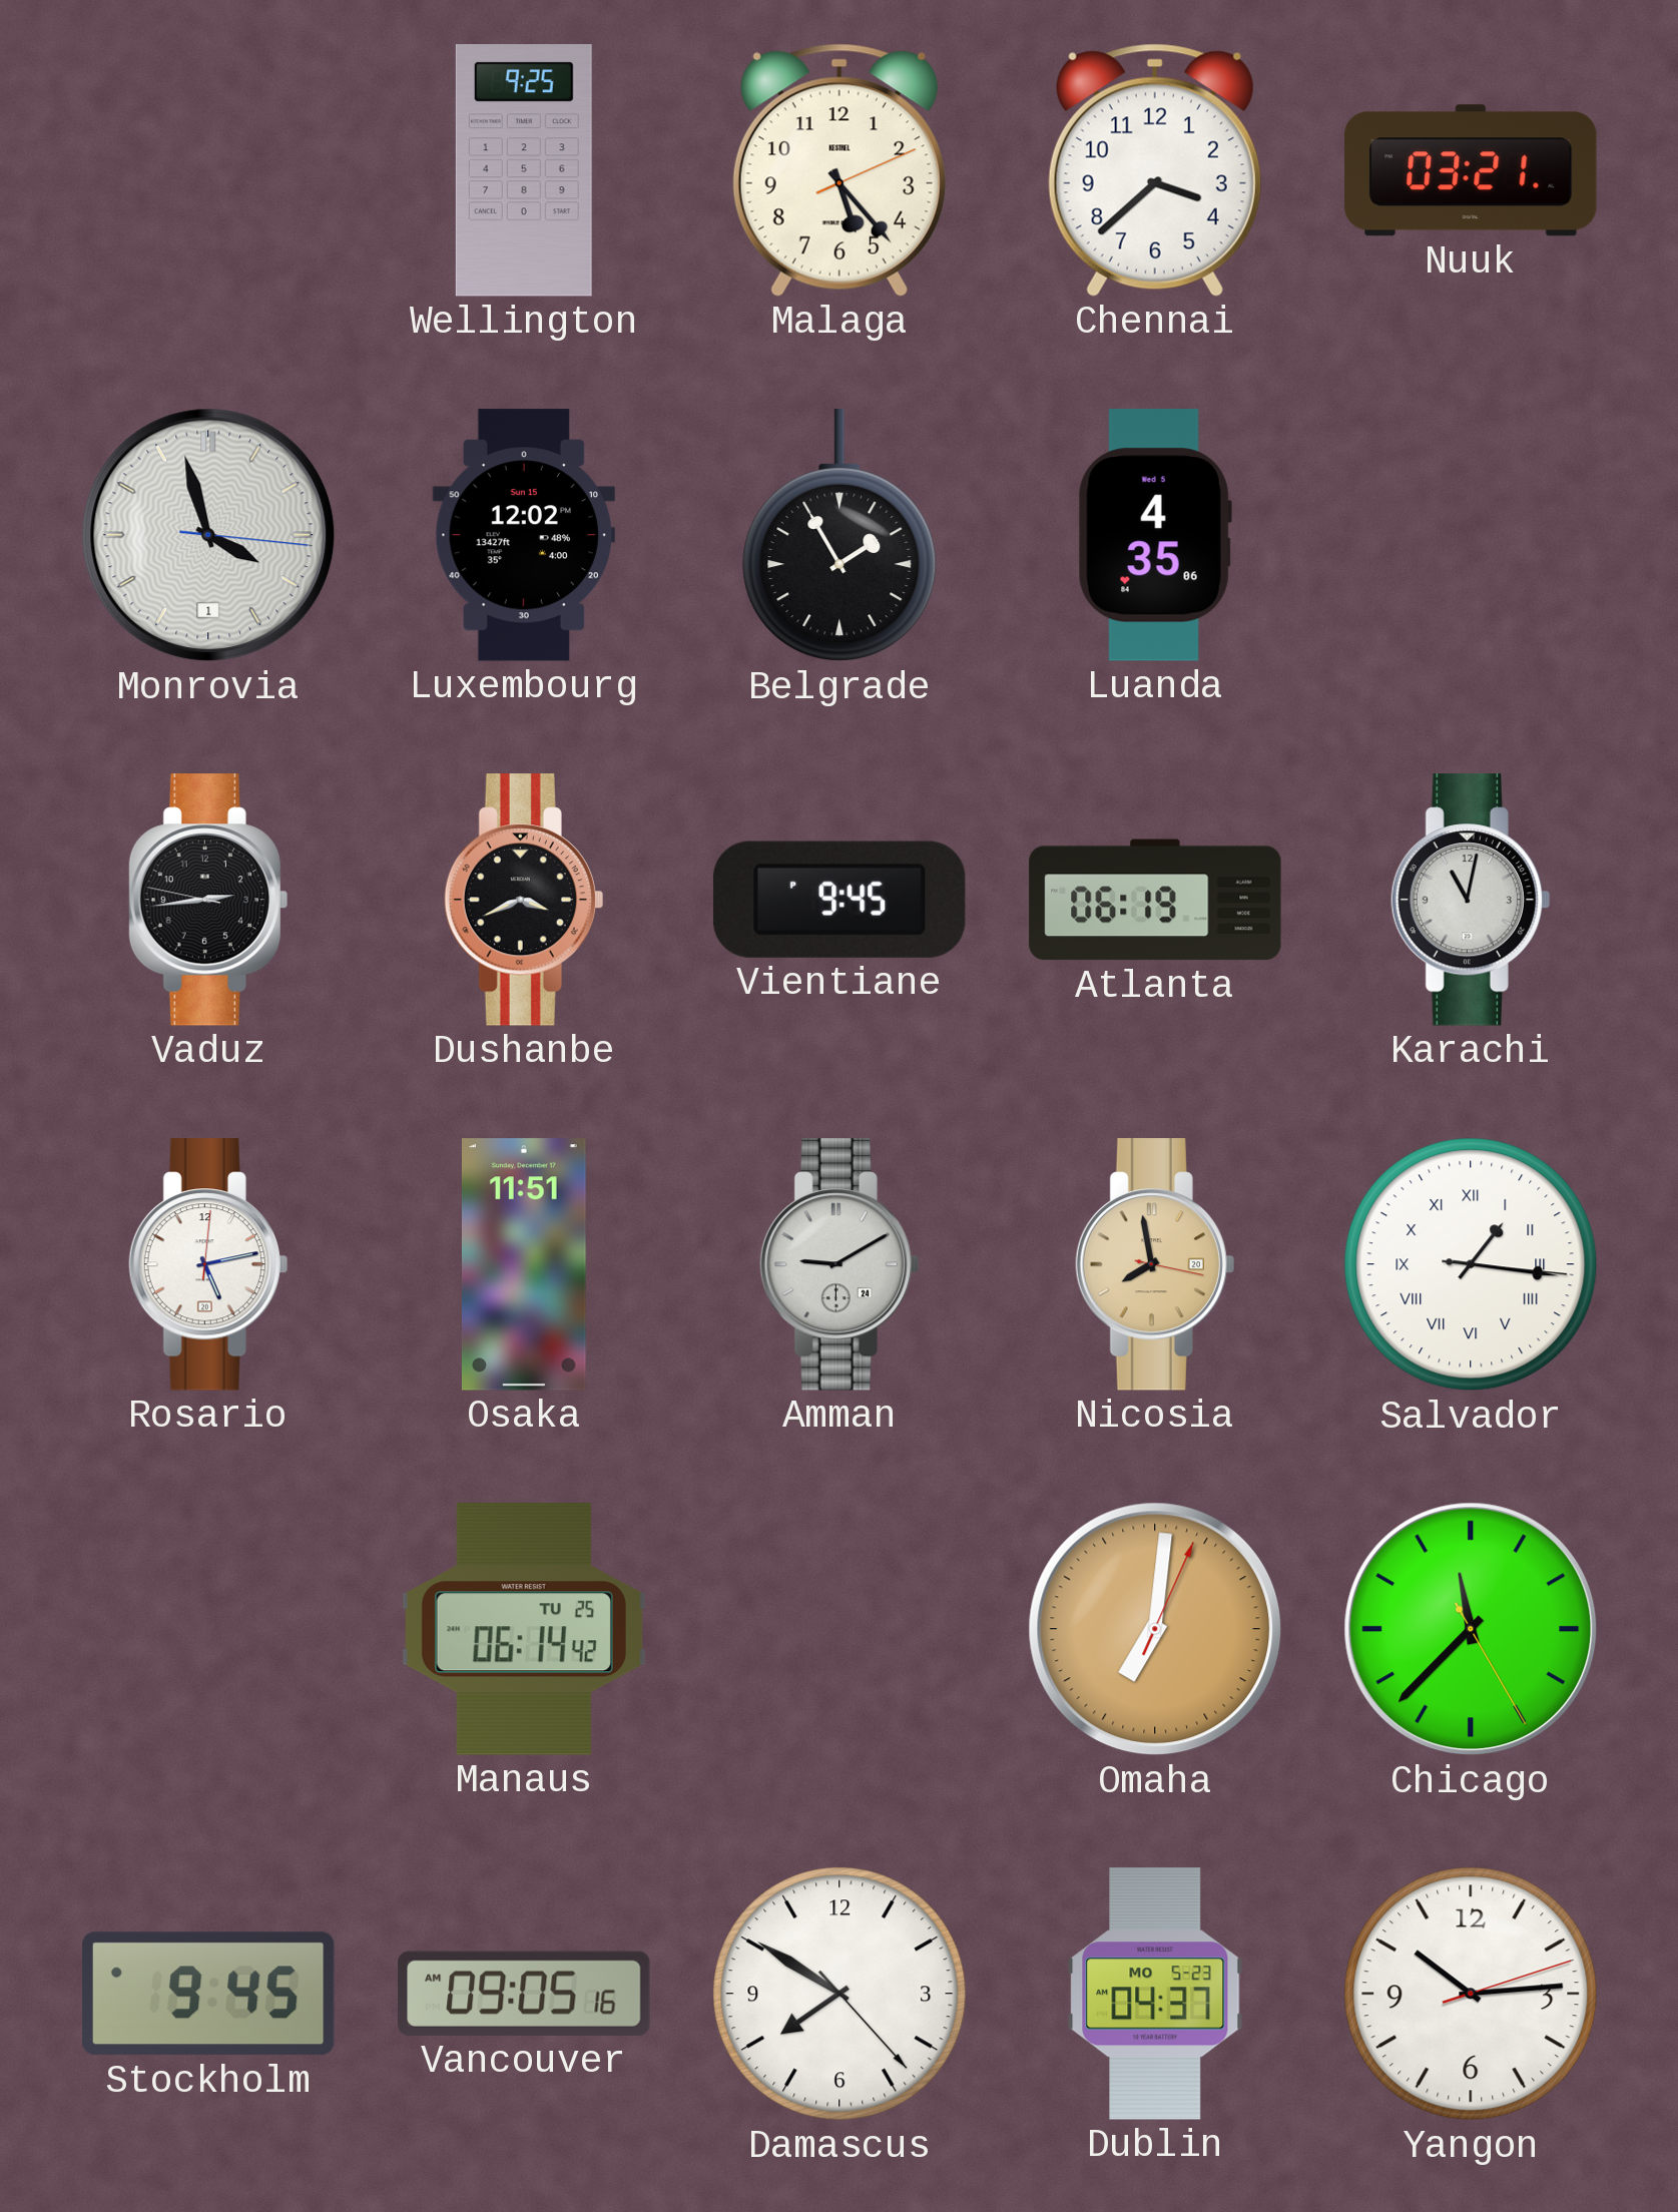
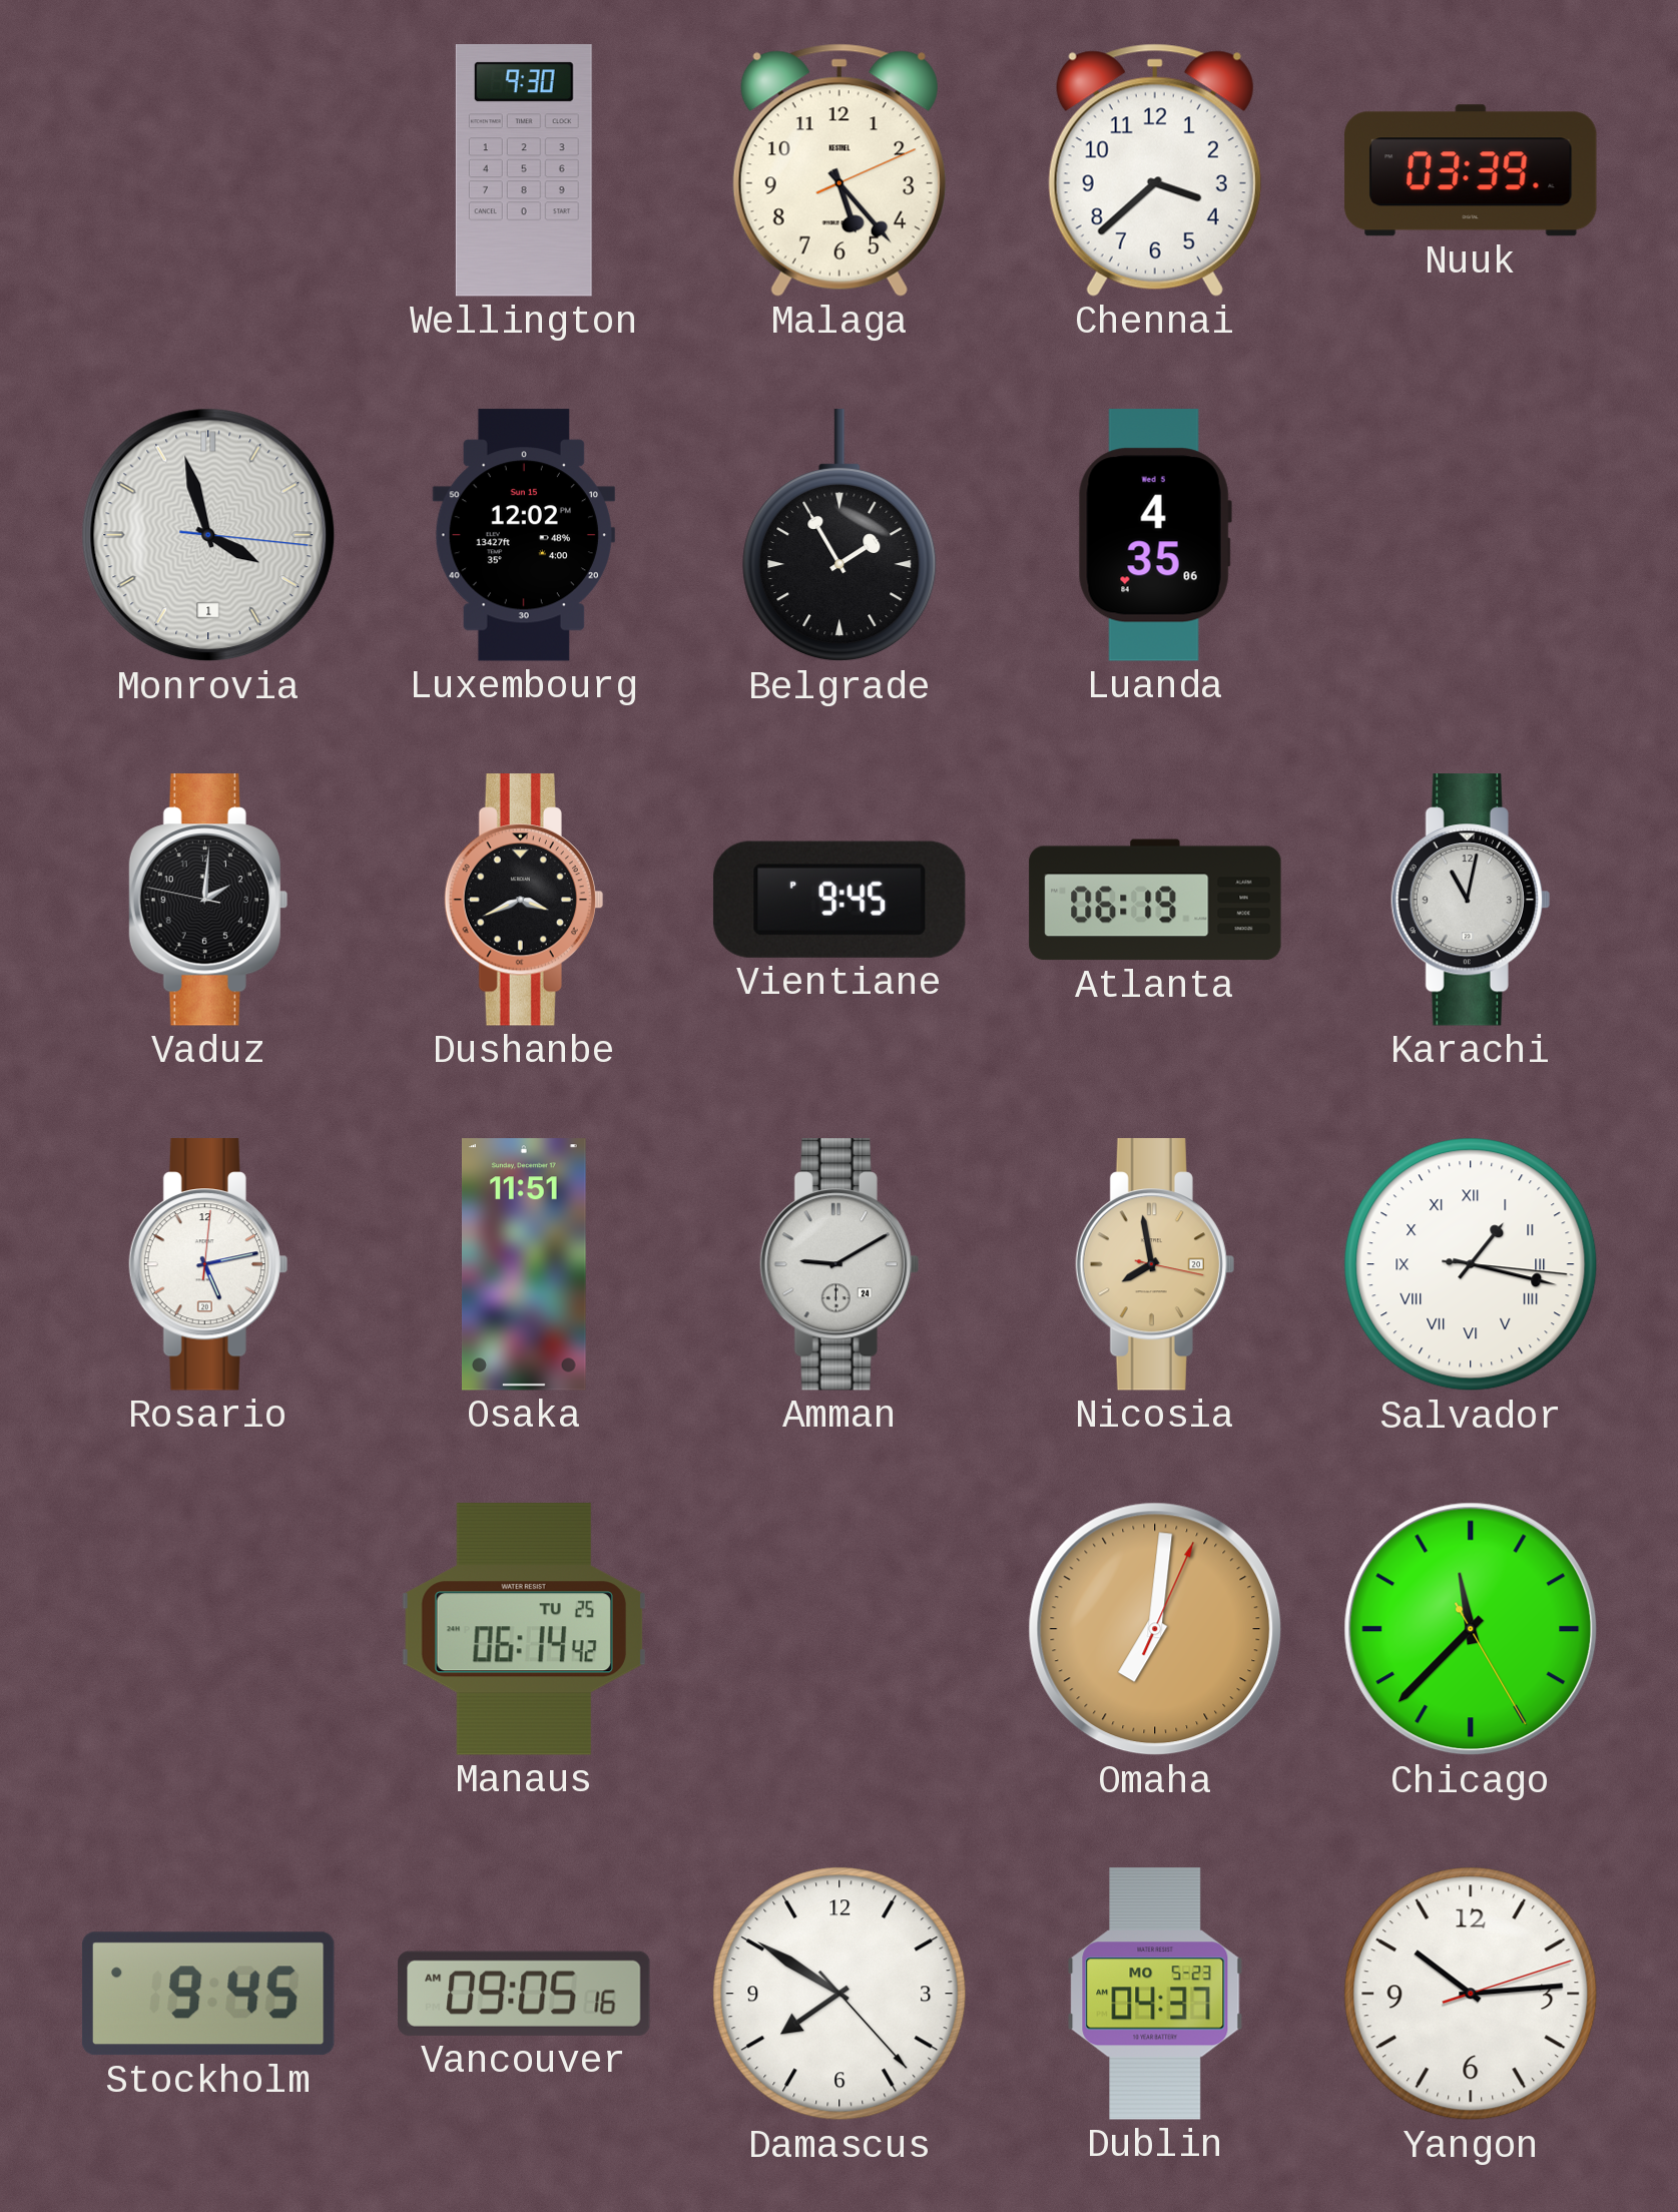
Wellington: 9:25 -> 9:30 (524, 170)
Nuuk: 03:21 -> 03:39 (1471, 170)
Vaduz: 2:43 -> 2:00 (208, 900)
Salvador: 1:16 -> 1:17 (1471, 1264)
